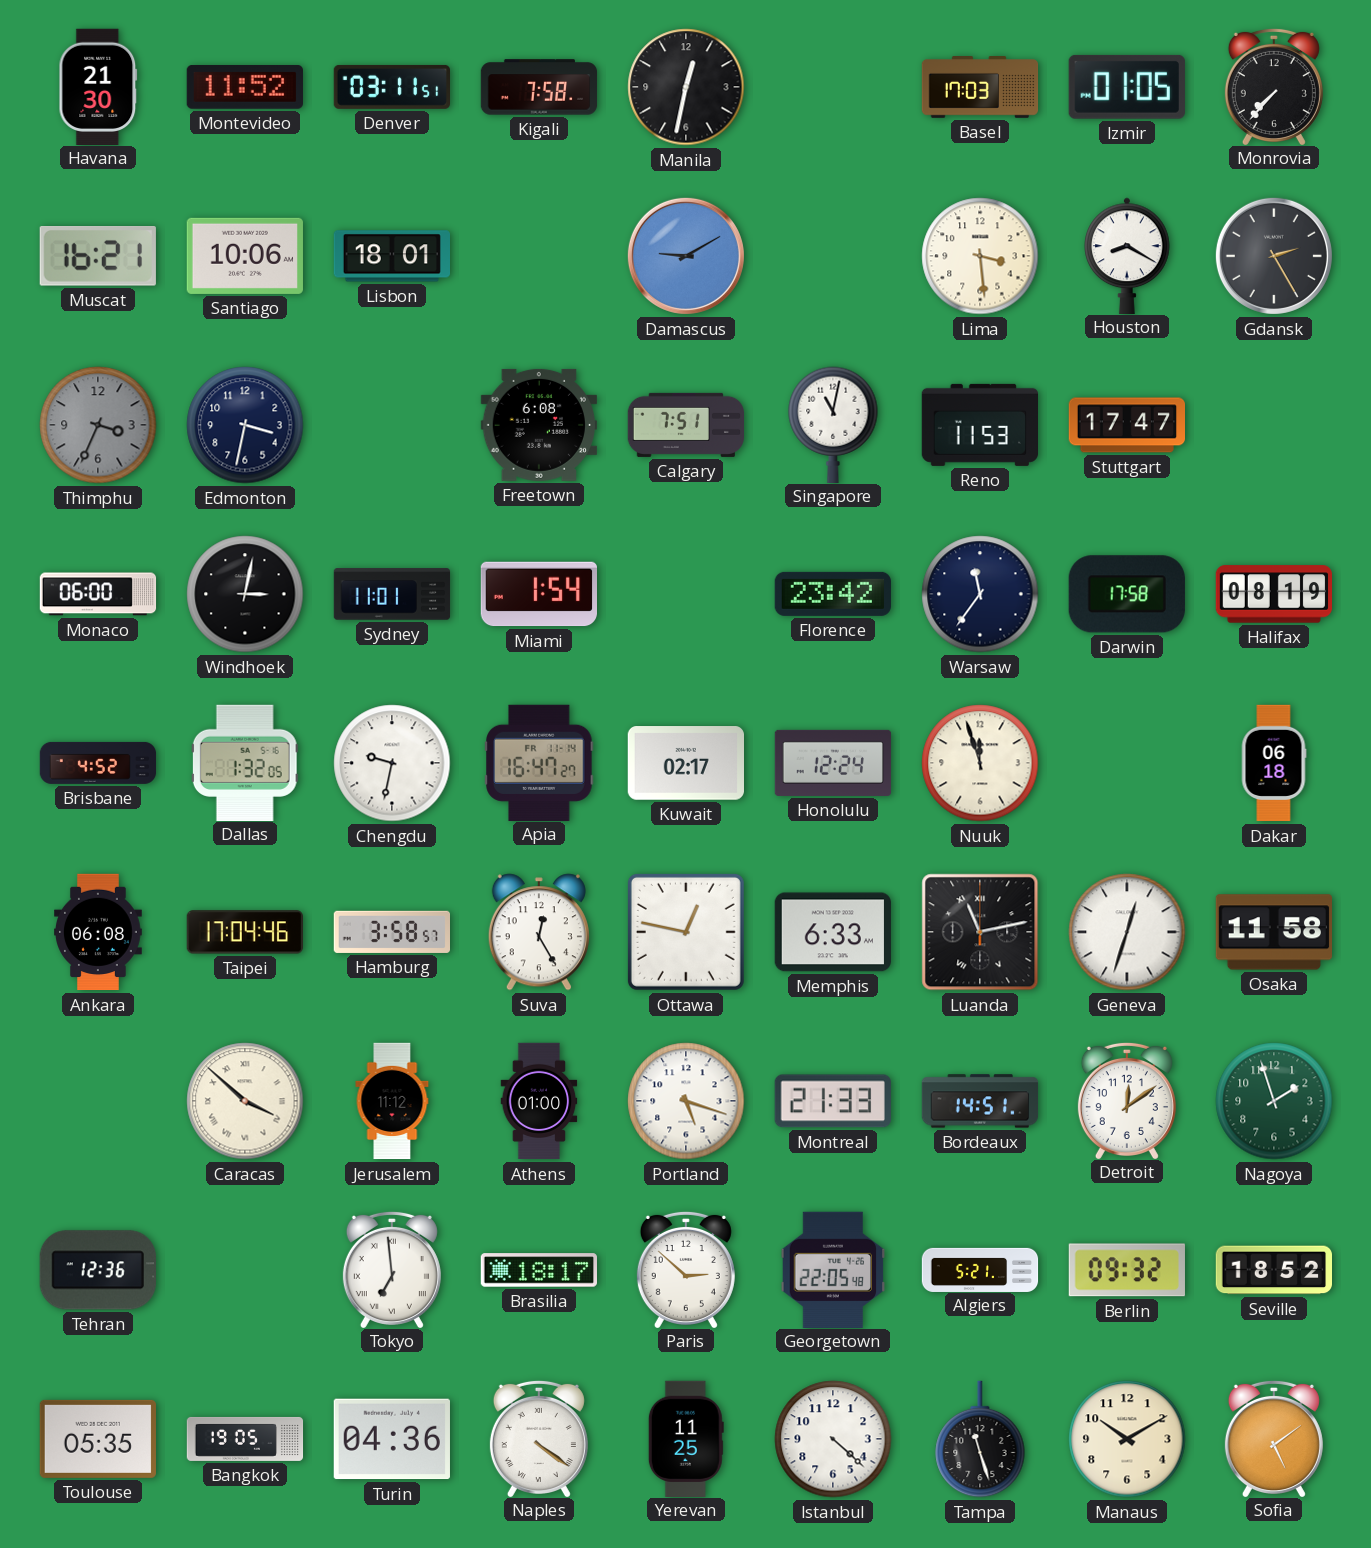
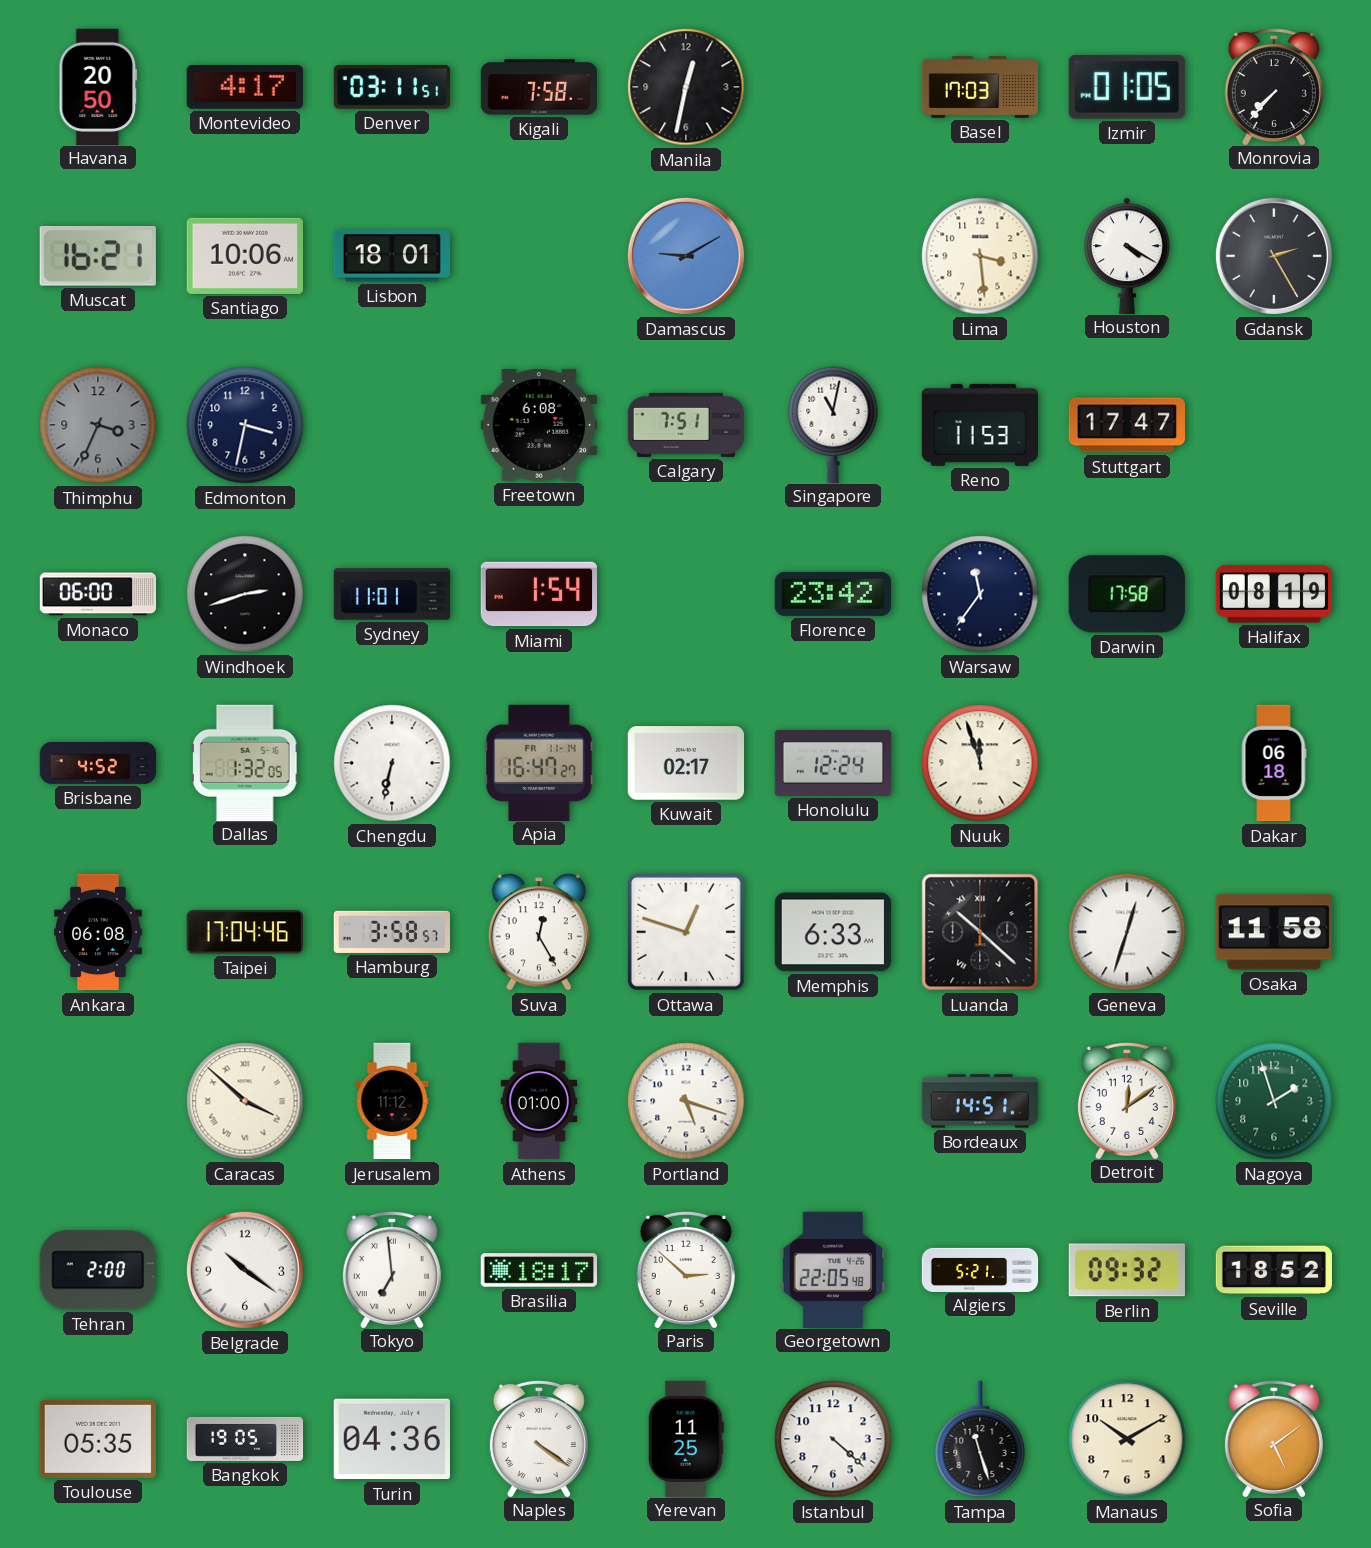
Havana: 21:30 -> 20:50 (98, 86)
Montevideo: 11:52 -> 4:17 (245, 88)
Houston: 8:20 -> 4:20 (1127, 255)
Windhoek: 3:02 -> 2:42 (245, 594)
Chengdu: 9:32 -> 6:32 (392, 763)
Ottawa: 12:47 -> 12:48 (686, 932)
Luanda: 11:13 -> 10:22 (980, 932)
Montreal: 21:33 -> none (833, 1101)
Tehran: 12:36 -> 2:00 (98, 1270)
Belgrade: none -> 10:21 (245, 1270)
